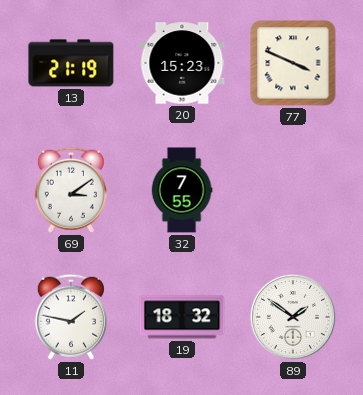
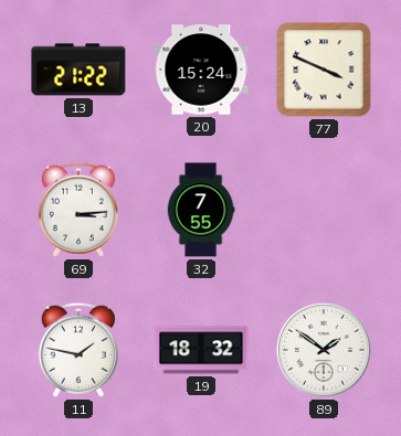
13: 21:19 -> 21:22 (78, 70)
20: 15:23 -> 15:24 (201, 70)
69: 3:09 -> 3:14 (78, 210)
